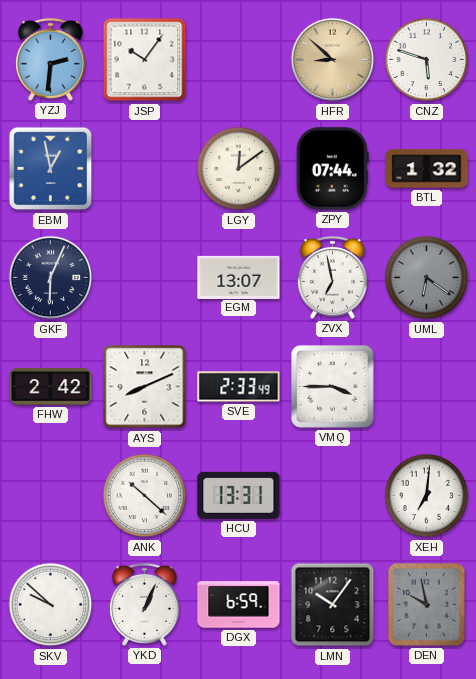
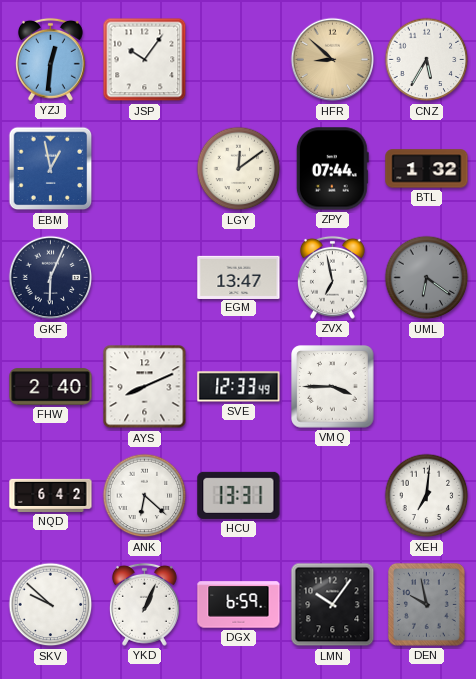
YZJ: 2:31 -> 12:31 (50, 59)
CNZ: 5:48 -> 5:35 (427, 60)
EGM: 13:07 -> 13:47 (239, 277)
FHW: 2:42 -> 2:40 (51, 387)
SVE: 2:33 -> 12:33 (239, 387)
NQD: none -> 6:42 (51, 495)
ANK: 10:22 -> 6:22 (145, 496)
